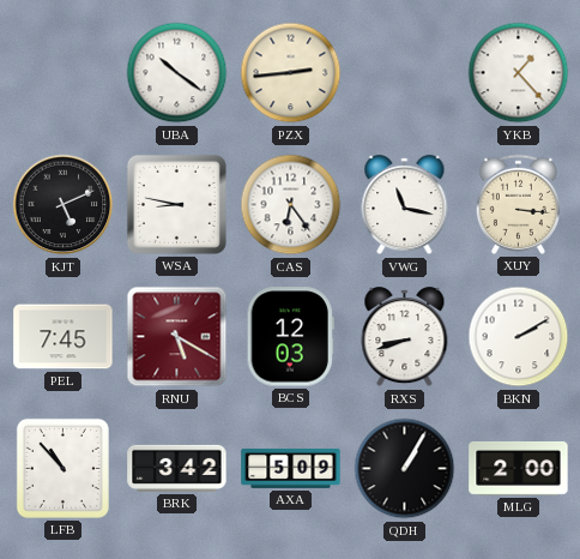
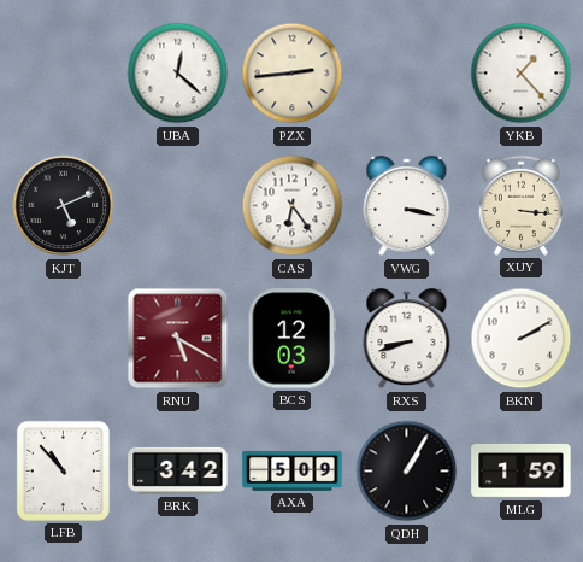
UBA: 10:21 -> 12:22 (178, 74)
WSA: 8:47 -> none (176, 204)
VWG: 11:17 -> 3:17 (407, 206)
PEL: 7:45 -> none (64, 337)
MLG: 2:00 -> 1:59 (522, 472)
